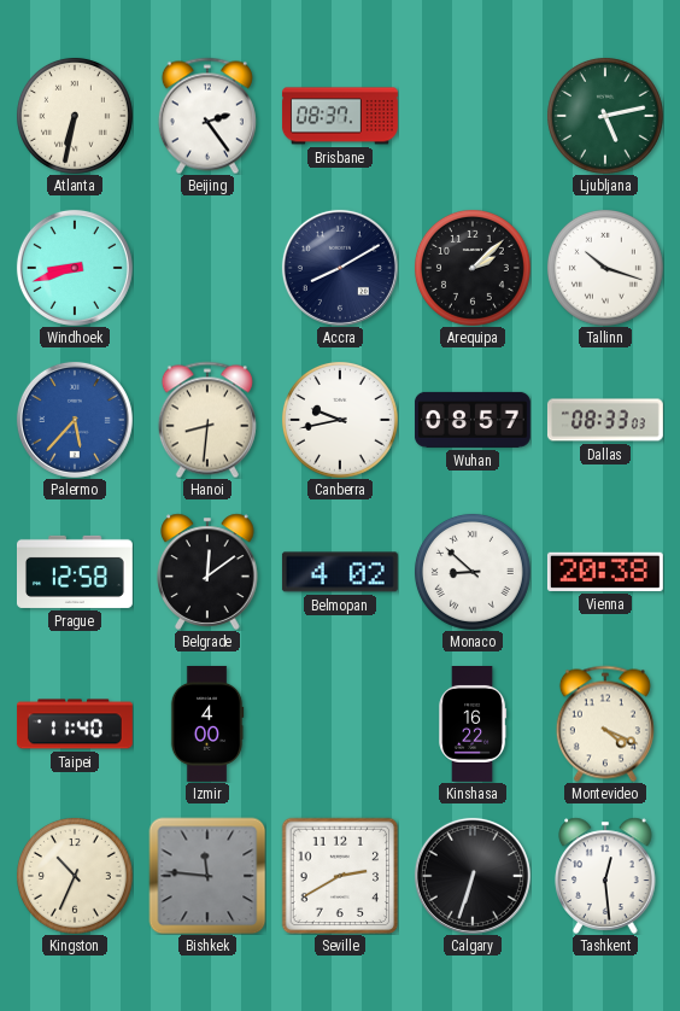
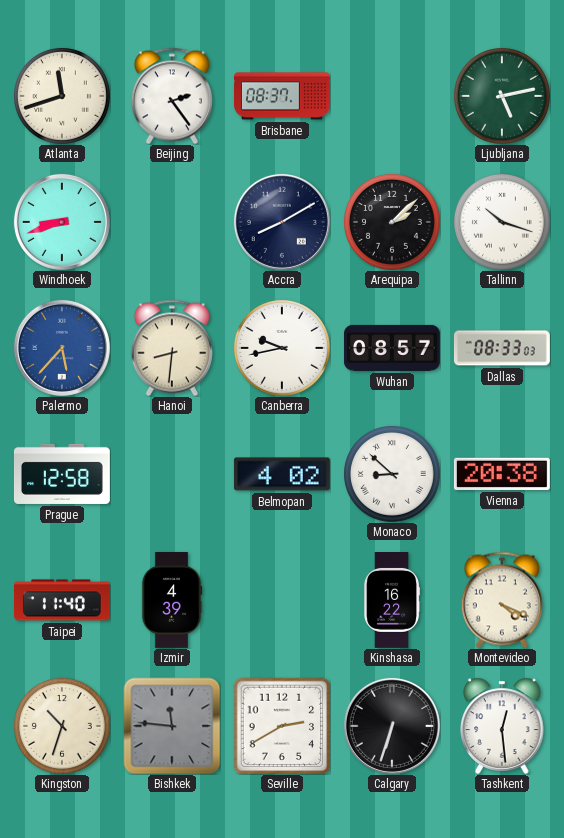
Atlanta: 6:32 -> 11:42 (62, 96)
Belgrade: 12:09 -> none (207, 572)
Izmir: 4:00 -> 4:39 (172, 600)
Kingston: 10:34 -> 10:33 (62, 726)
